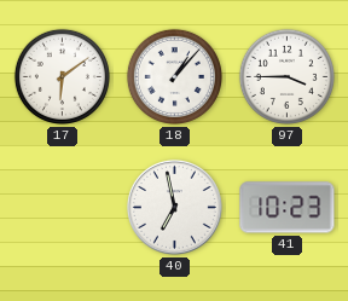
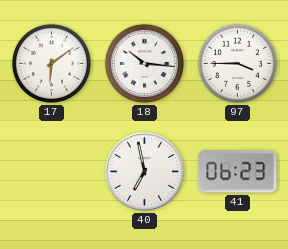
18: 1:07 -> 10:16 (144, 63)
41: 10:23 -> 06:23 (238, 172)
